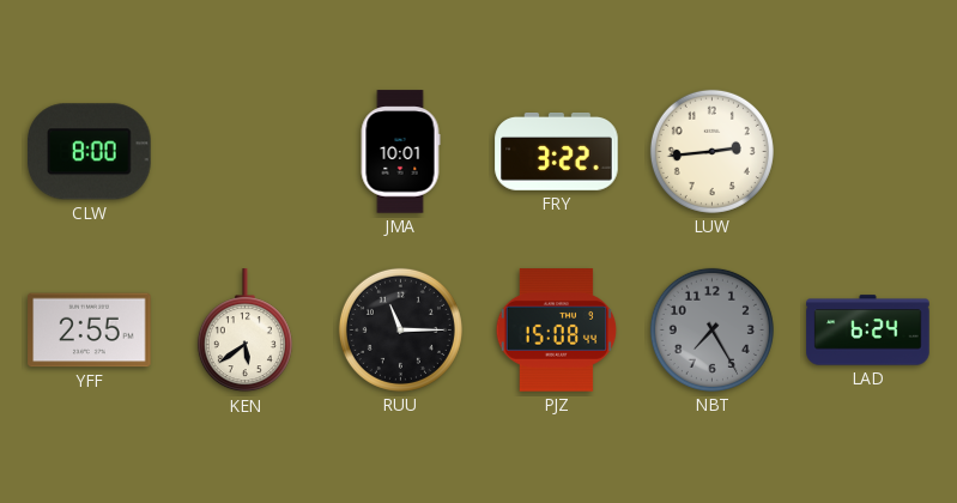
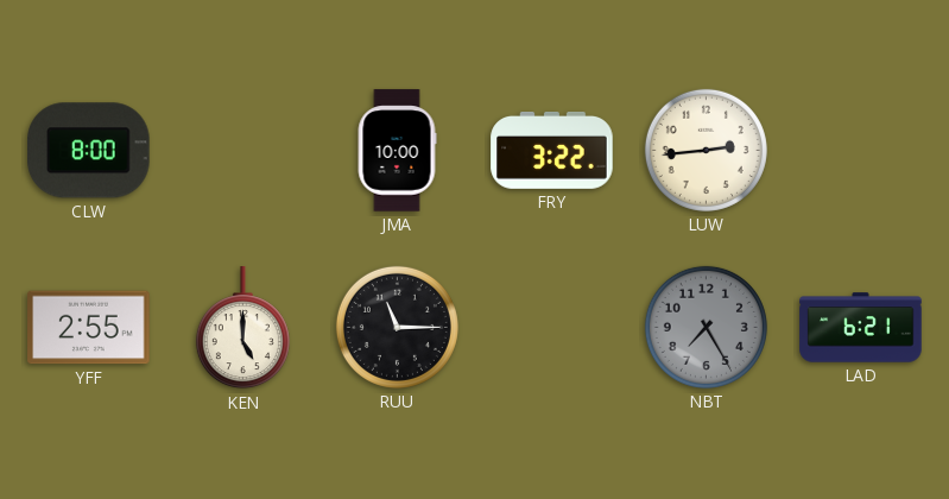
JMA: 10:01 -> 10:00 (397, 151)
KEN: 5:39 -> 5:00 (242, 328)
PJZ: 15:08 -> none (557, 331)
LAD: 6:24 -> 6:21 (861, 328)
